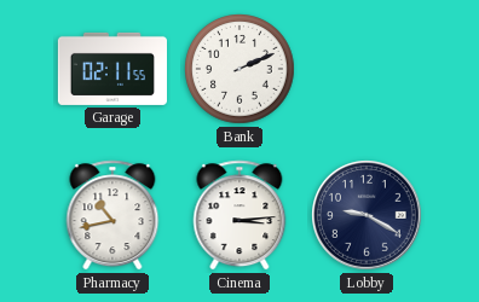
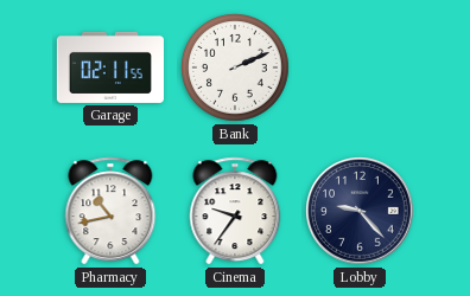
Cinema: 3:14 -> 9:36 (235, 211)
Lobby: 9:20 -> 9:23 (361, 212)
